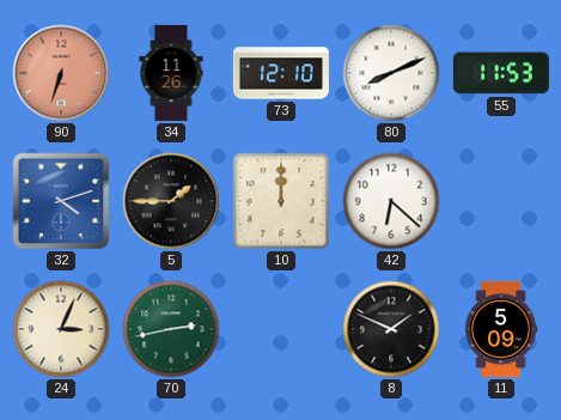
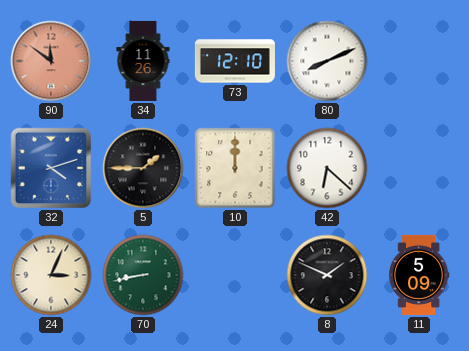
90: 6:33 -> 11:51 (51, 61)
55: 11:53 -> none (501, 73)
70: 2:43 -> 8:43 (143, 275)
